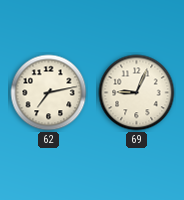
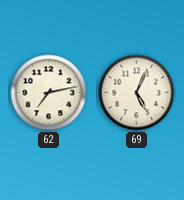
69: 9:04 -> 5:04 (137, 93)
